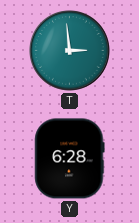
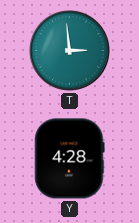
Y: 6:28 -> 4:28 (70, 159)
